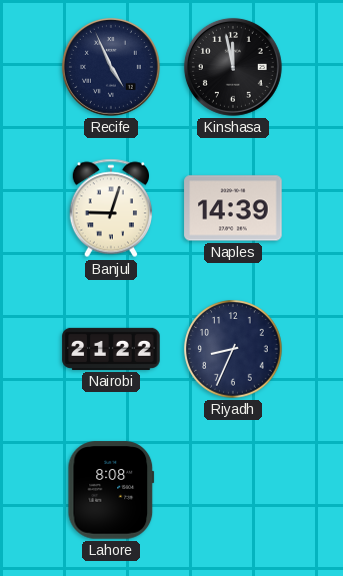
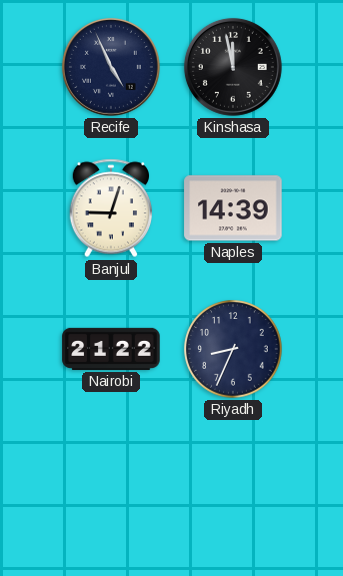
Lahore: 8:08 -> none (111, 490)
